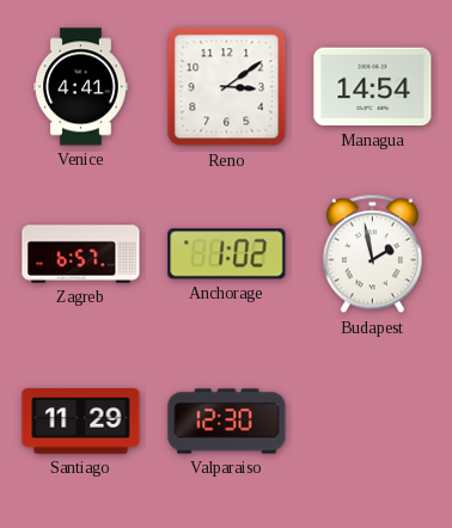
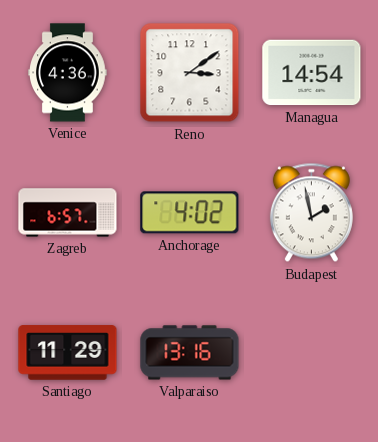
Venice: 4:41 -> 4:36 (68, 73)
Anchorage: 1:02 -> 4:02 (190, 213)
Valparaiso: 12:30 -> 13:16 (190, 353)
